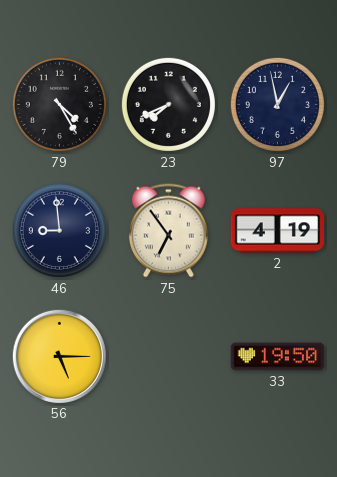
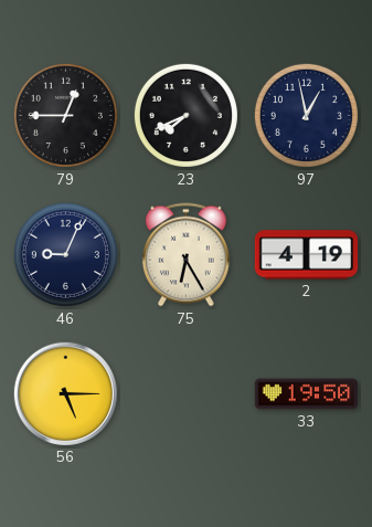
79: 4:25 -> 12:45 (65, 115)
46: 8:59 -> 9:04 (65, 254)
75: 6:54 -> 6:25 (185, 255)
